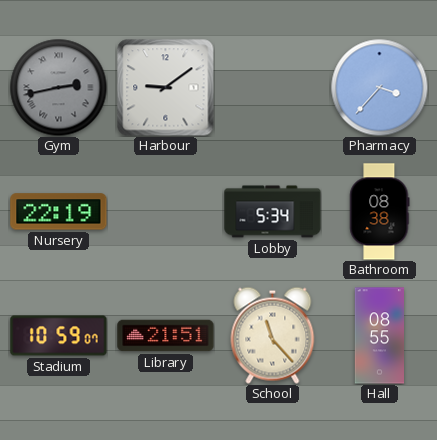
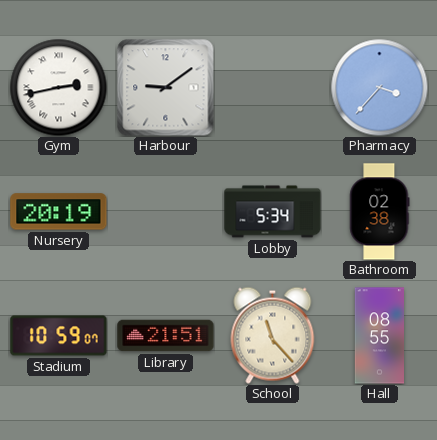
Gym dial: grey -> white (58, 87)
Nursery: 22:19 -> 20:19 (59, 212)
Bathroom: 08:38 -> 02:38 (380, 212)
